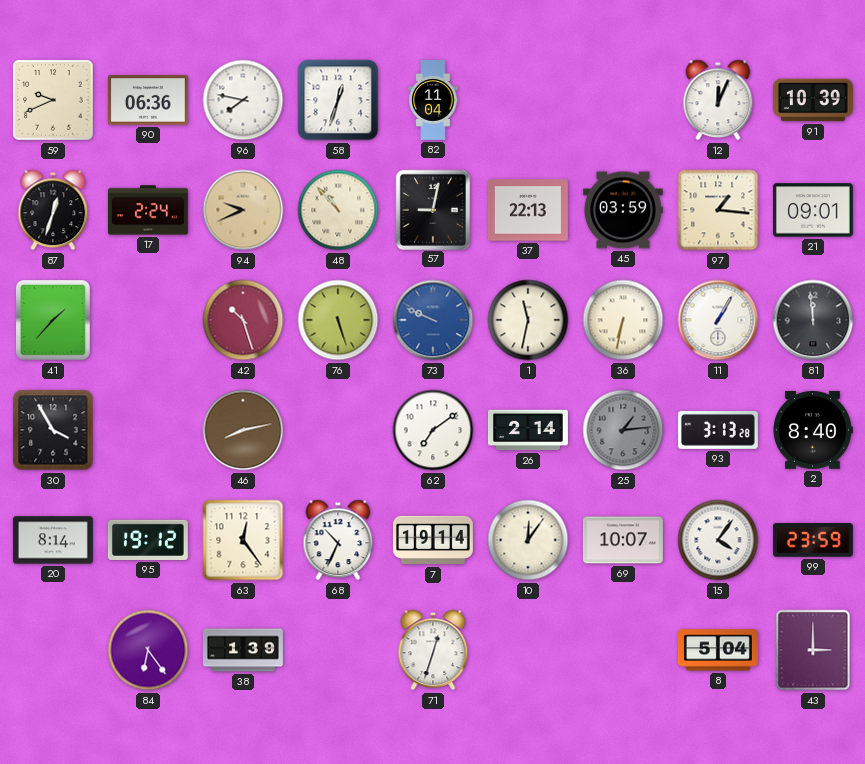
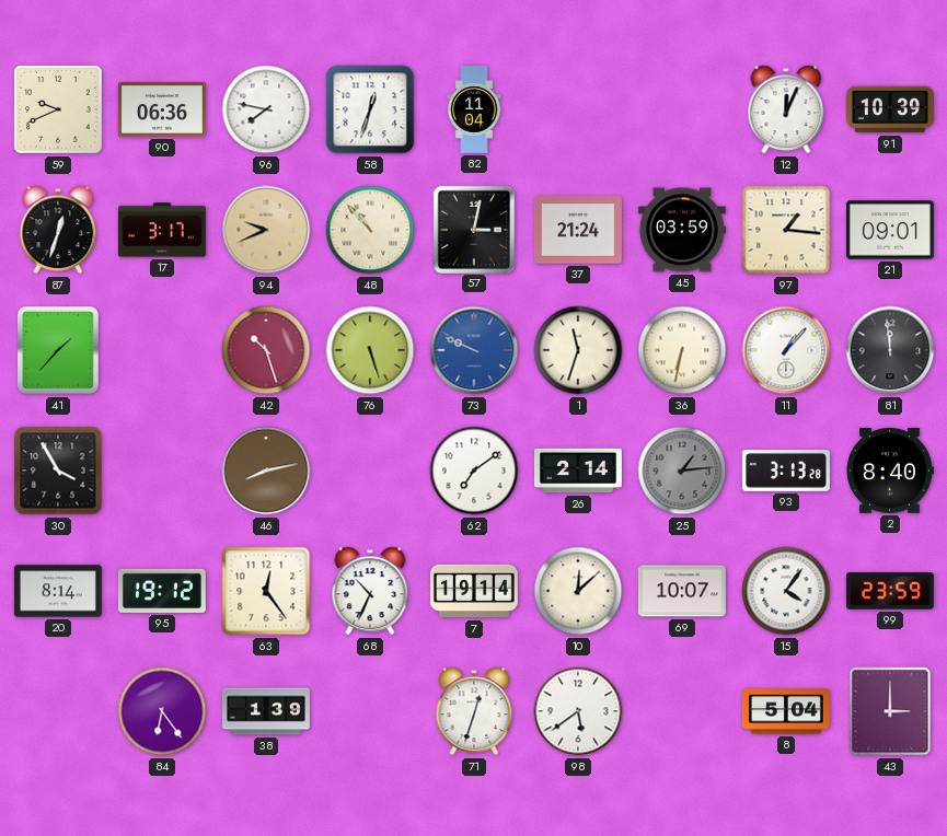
17: 2:24 -> 3:17 (162, 230)
57: 9:02 -> 3:02 (473, 229)
37: 22:13 -> 21:24 (578, 230)
1: 11:32 -> 11:33 (578, 350)
11: 1:05 -> 1:07 (786, 350)
10: 12:06 -> 12:08 (578, 591)
98: none -> 5:39 (578, 711)
